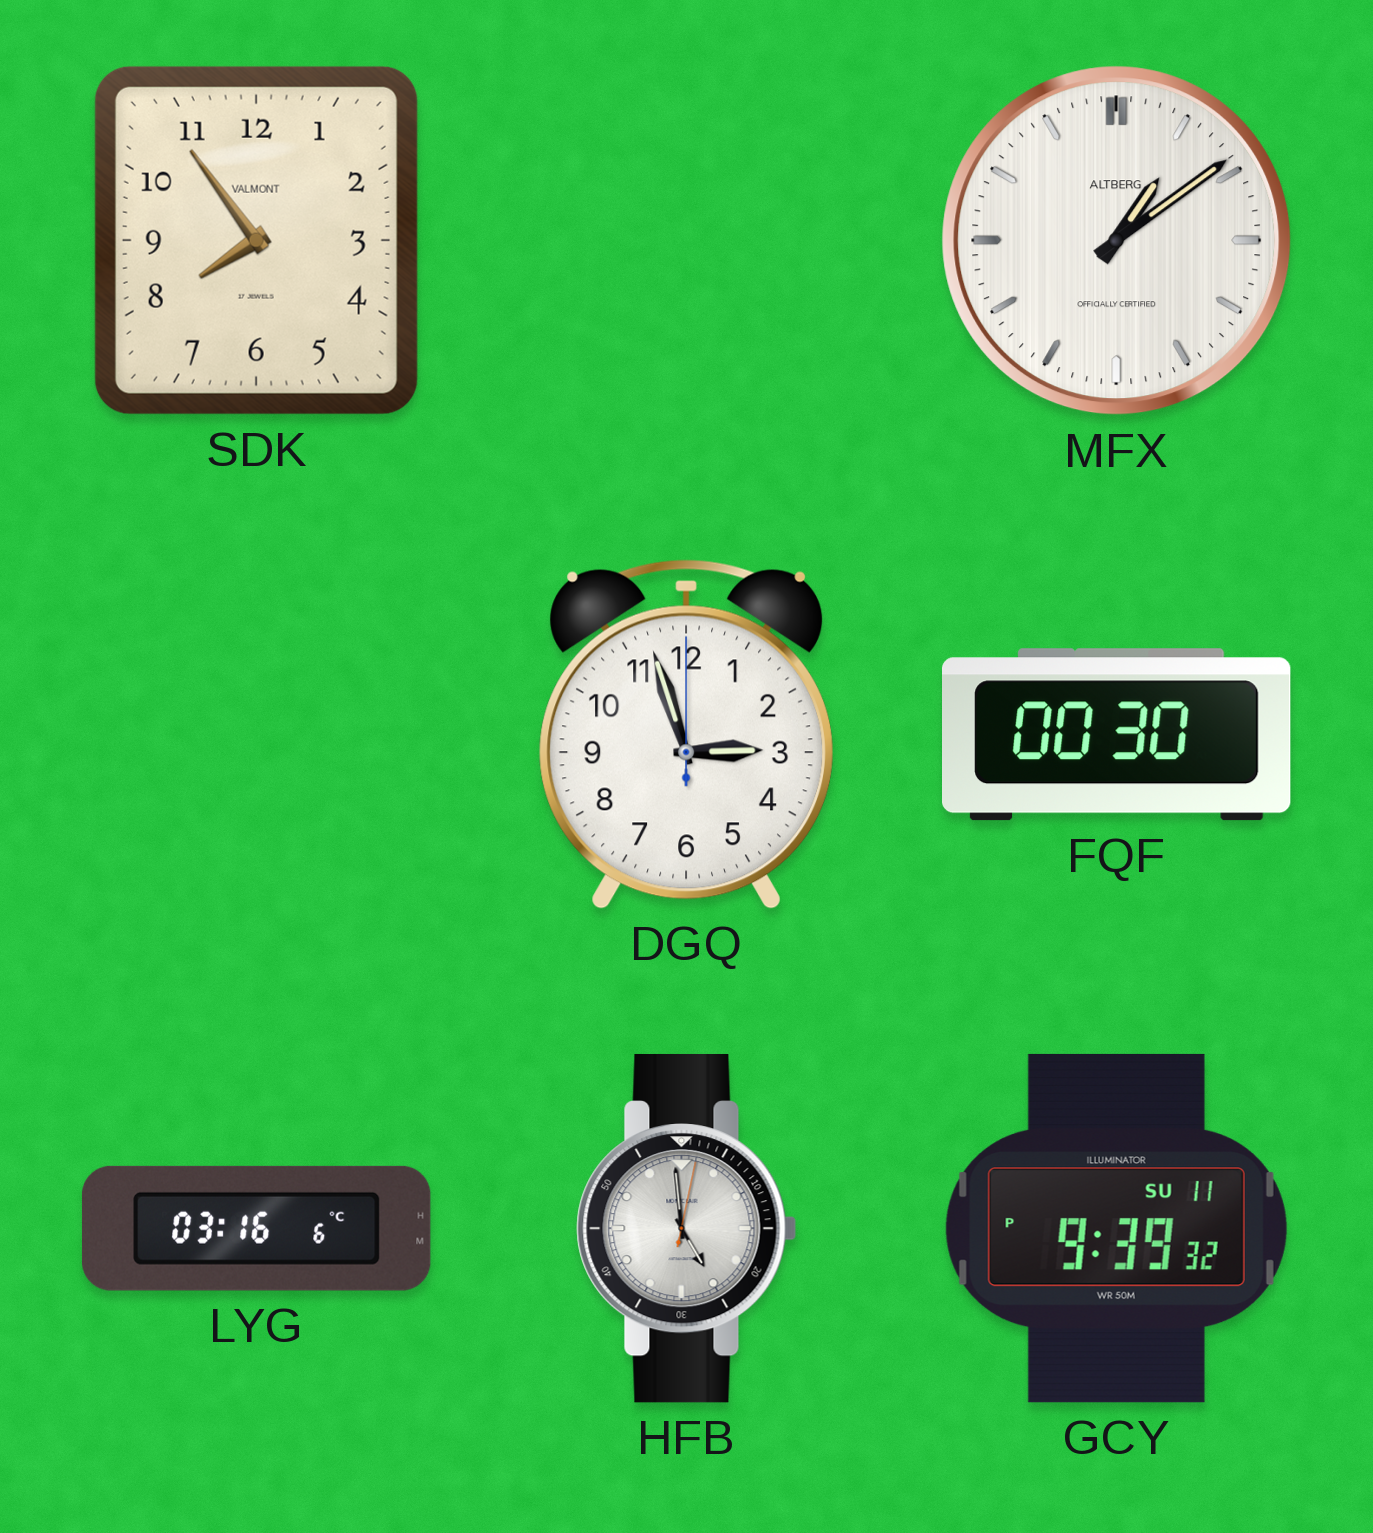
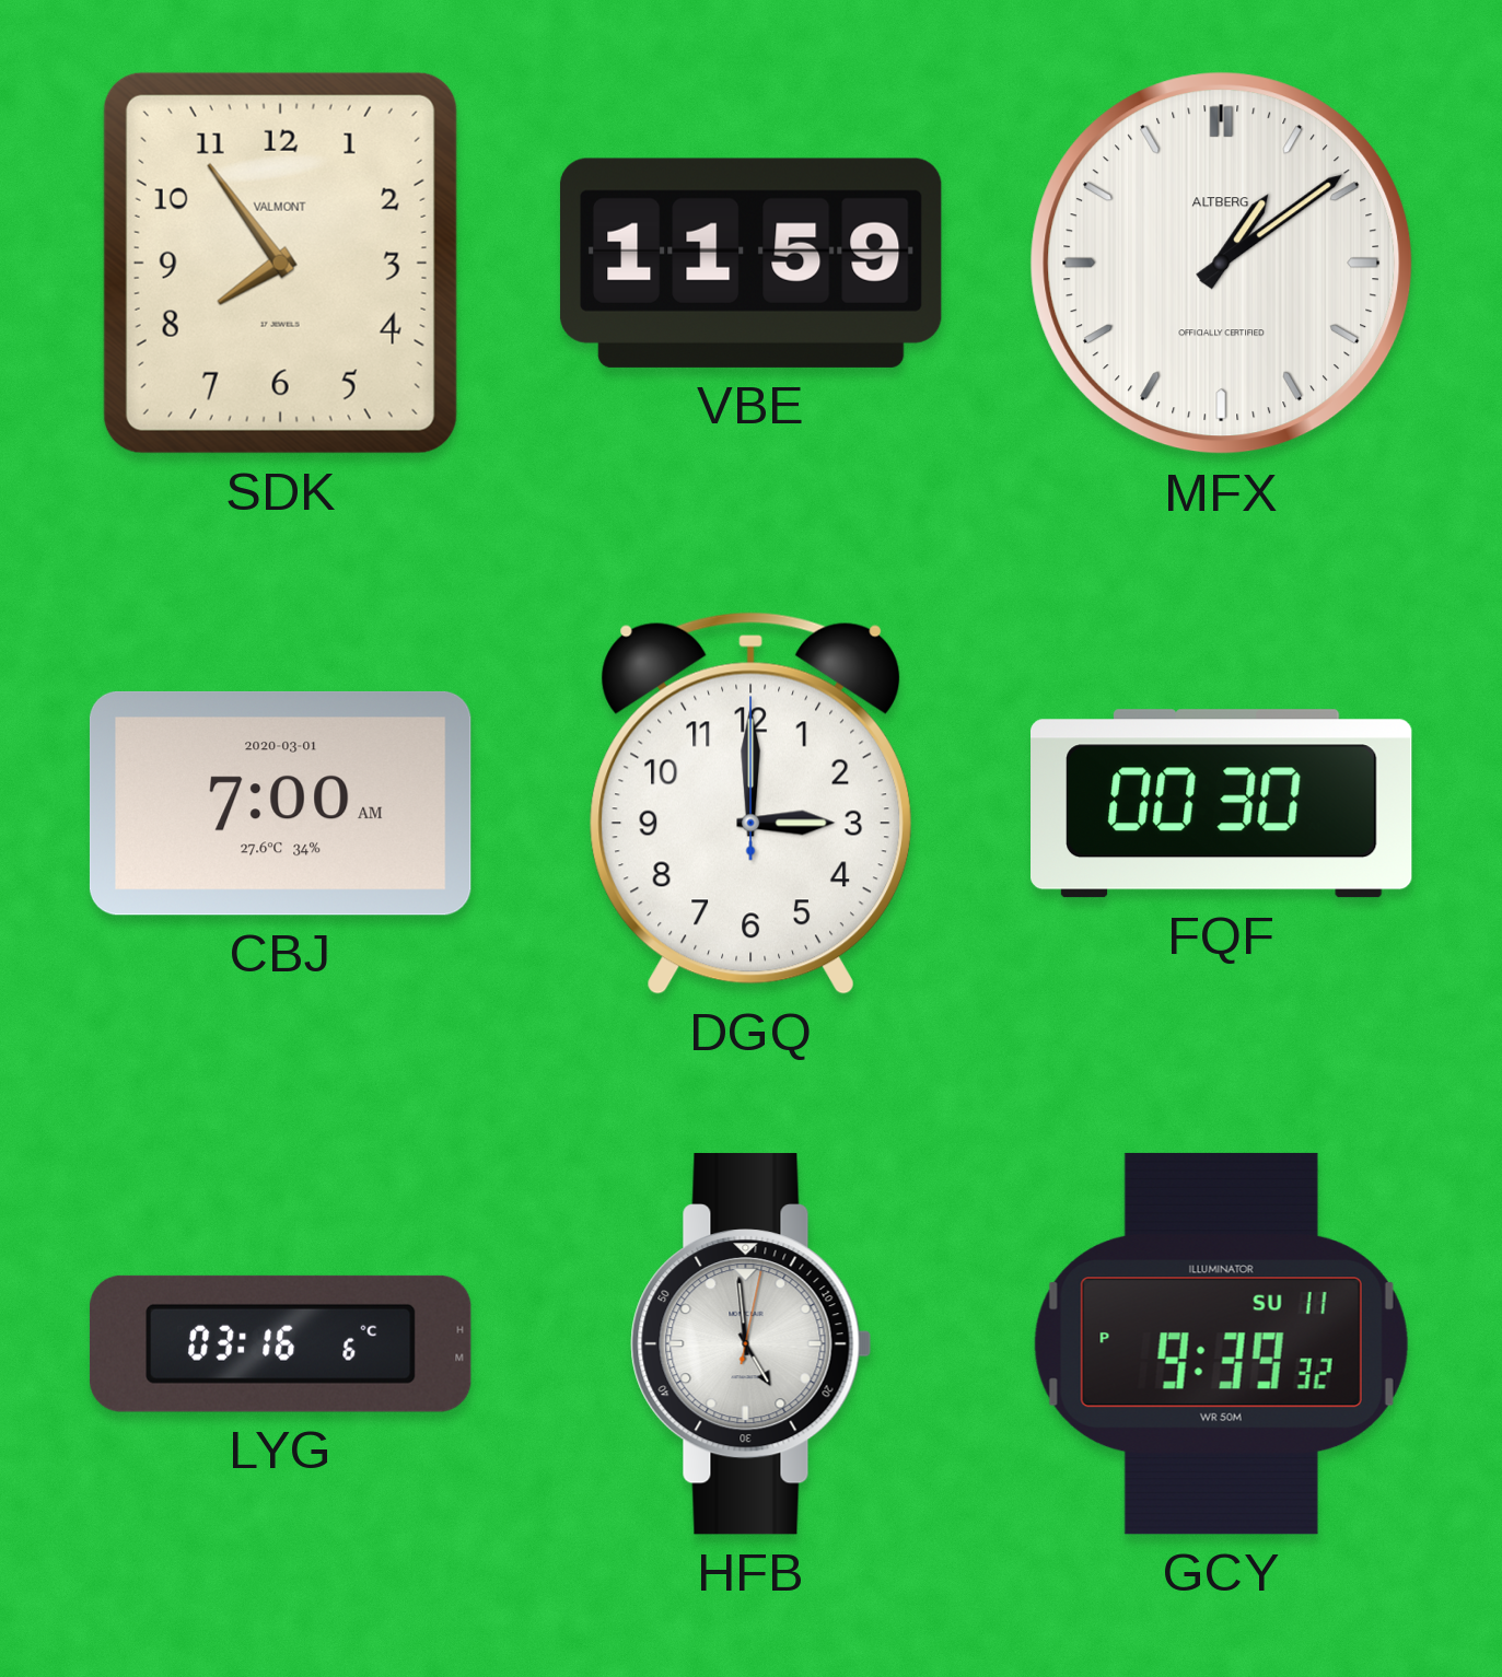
VBE: none -> 11:59 (750, 263)
CBJ: none -> 7:00 (280, 803)
DGQ: 2:57 -> 3:00 (750, 803)
